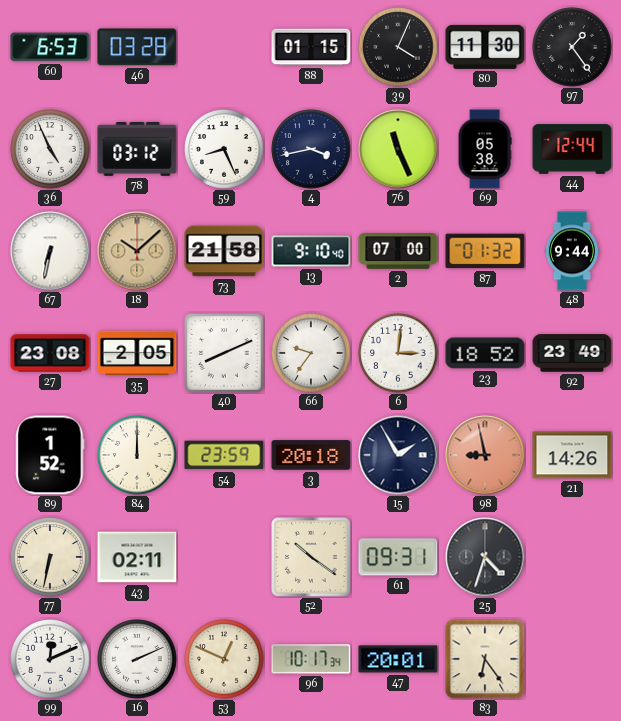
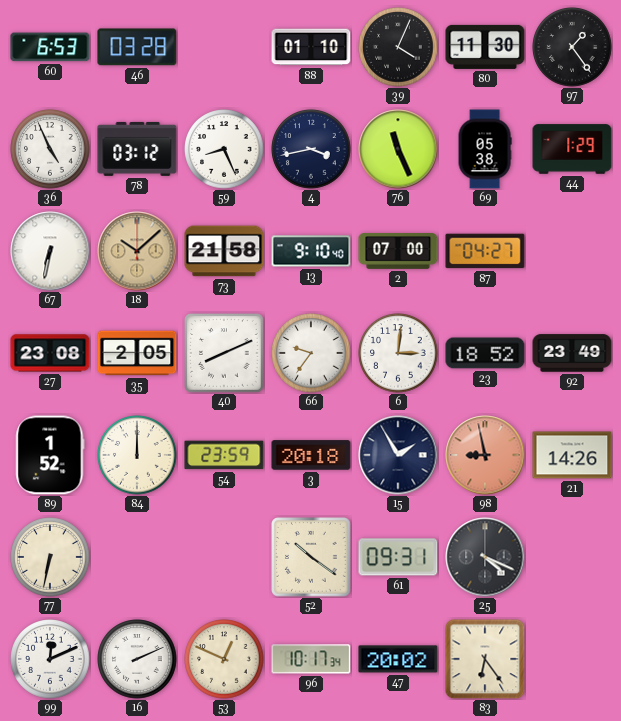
88: 01:15 -> 01:10 (311, 47)
44: 12:44 -> 1:29 (572, 149)
87: 01:32 -> 04:27 (485, 251)
48: 9:44 -> none (572, 251)
43: 02:11 -> none (137, 557)
25: 4:33 -> 4:19 (485, 557)
47: 20:01 -> 20:02 (398, 659)
